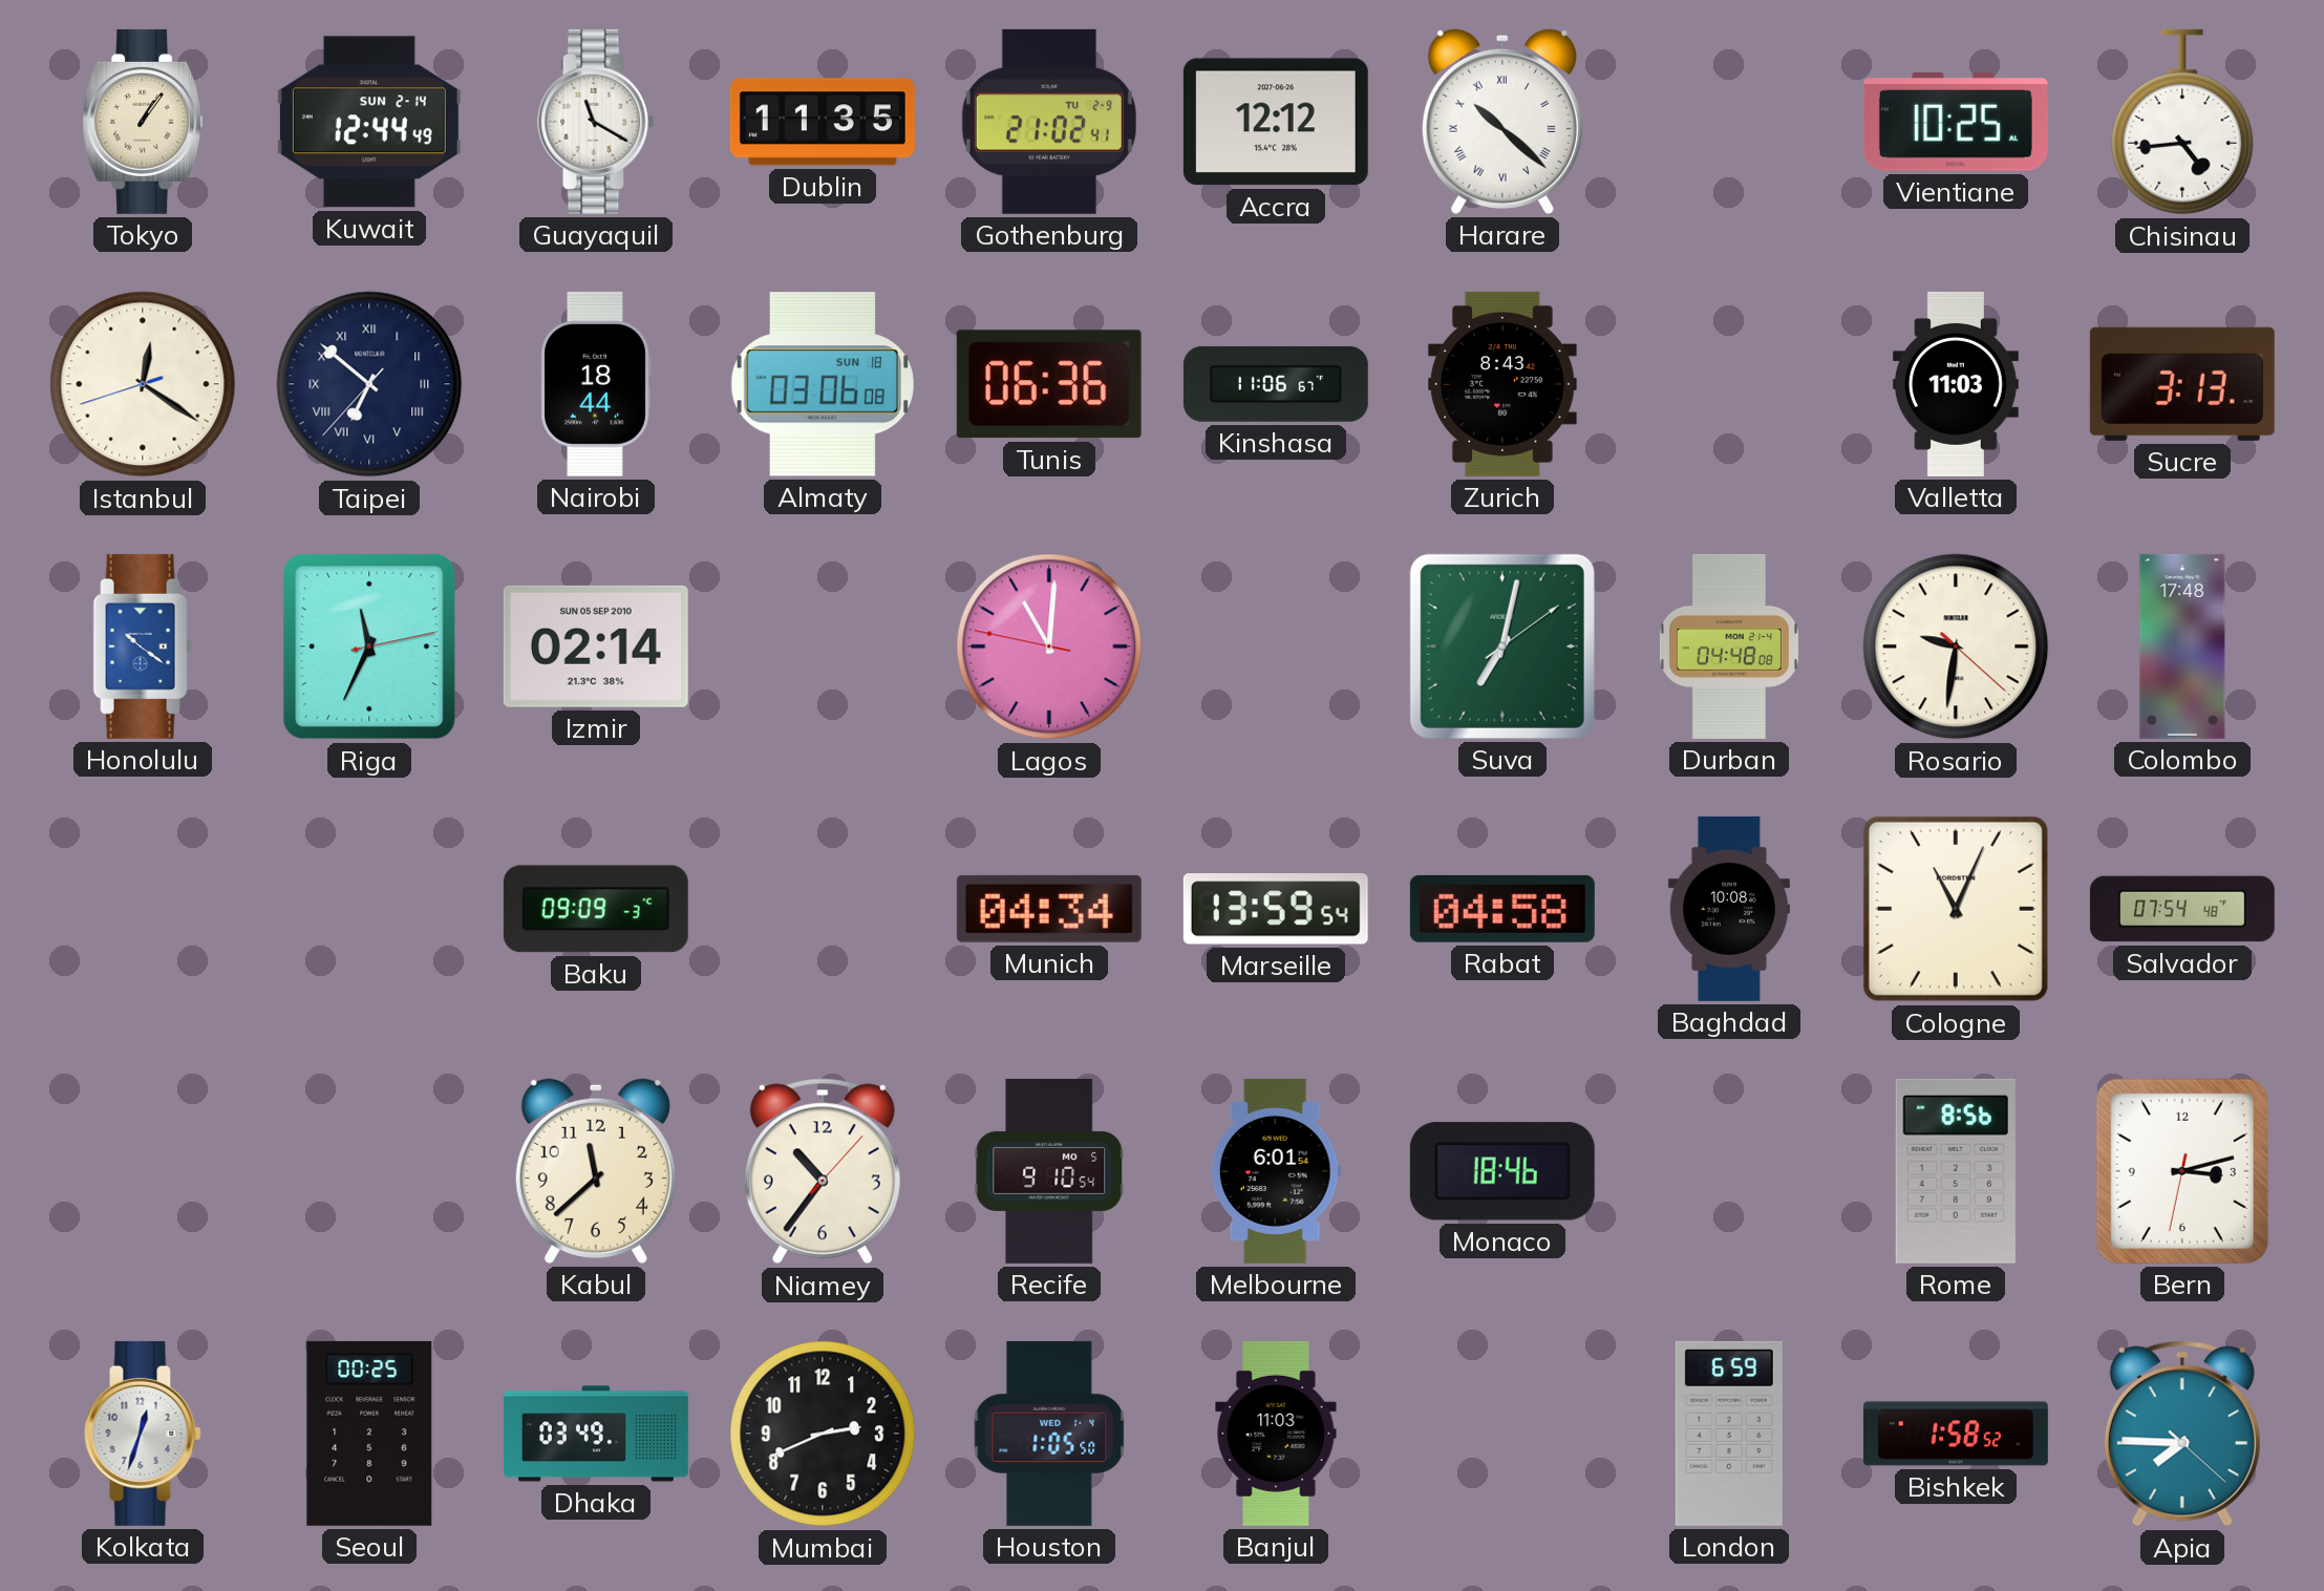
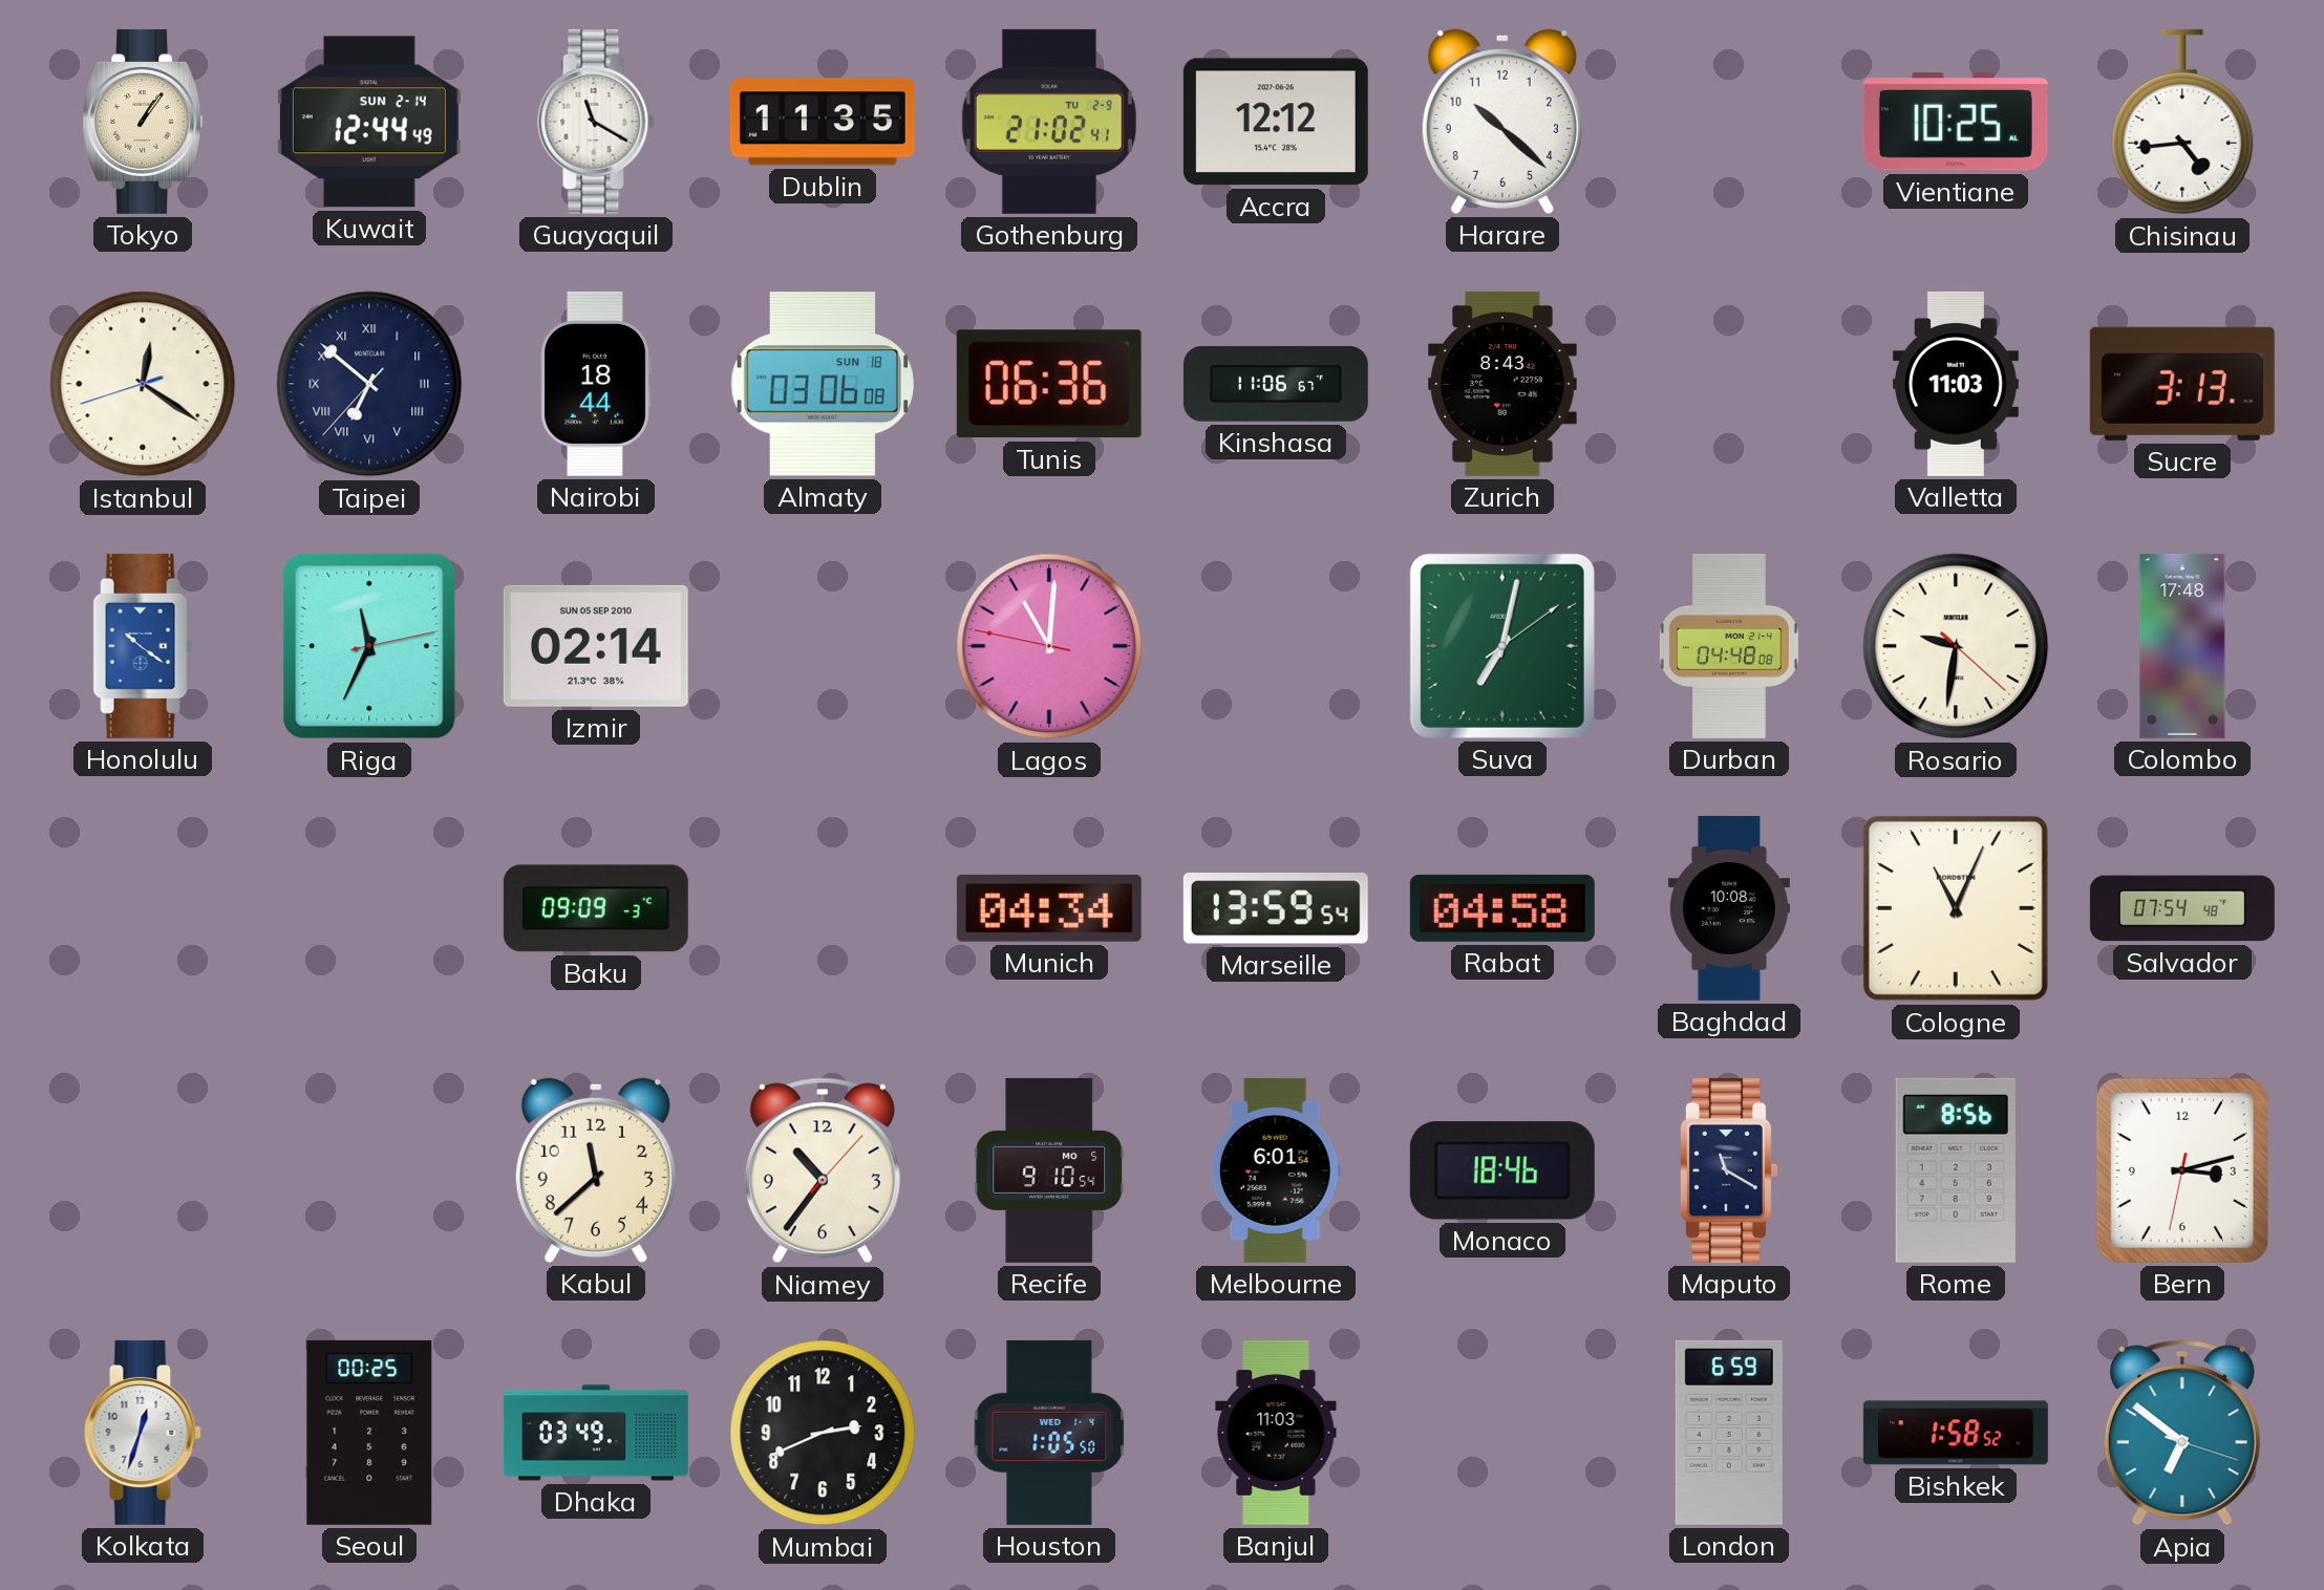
Harare numerals: Roman -> Arabic (1502, 122)
Maputo: none -> 11:20 (1729, 1170)
Apia: 7:45 -> 6:51 (2182, 1433)
